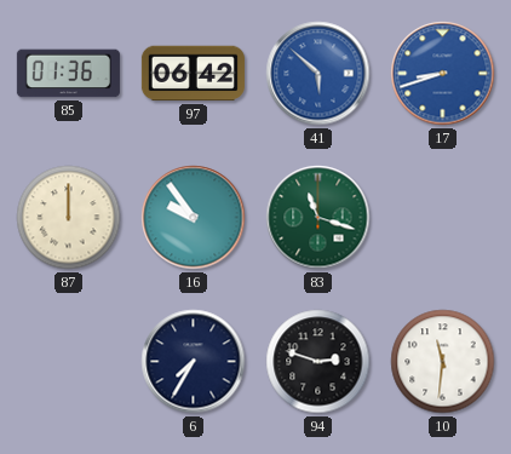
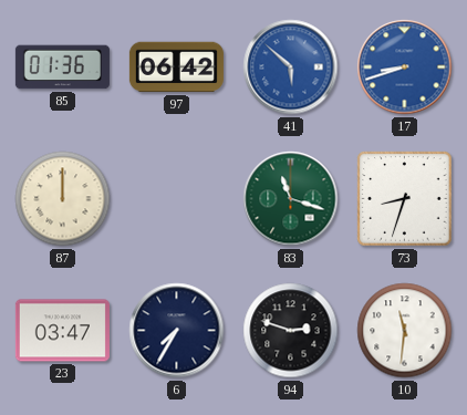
16: 9:54 -> none (194, 218)
73: none -> 8:33 (405, 199)
23: none -> 03:47 (62, 331)
